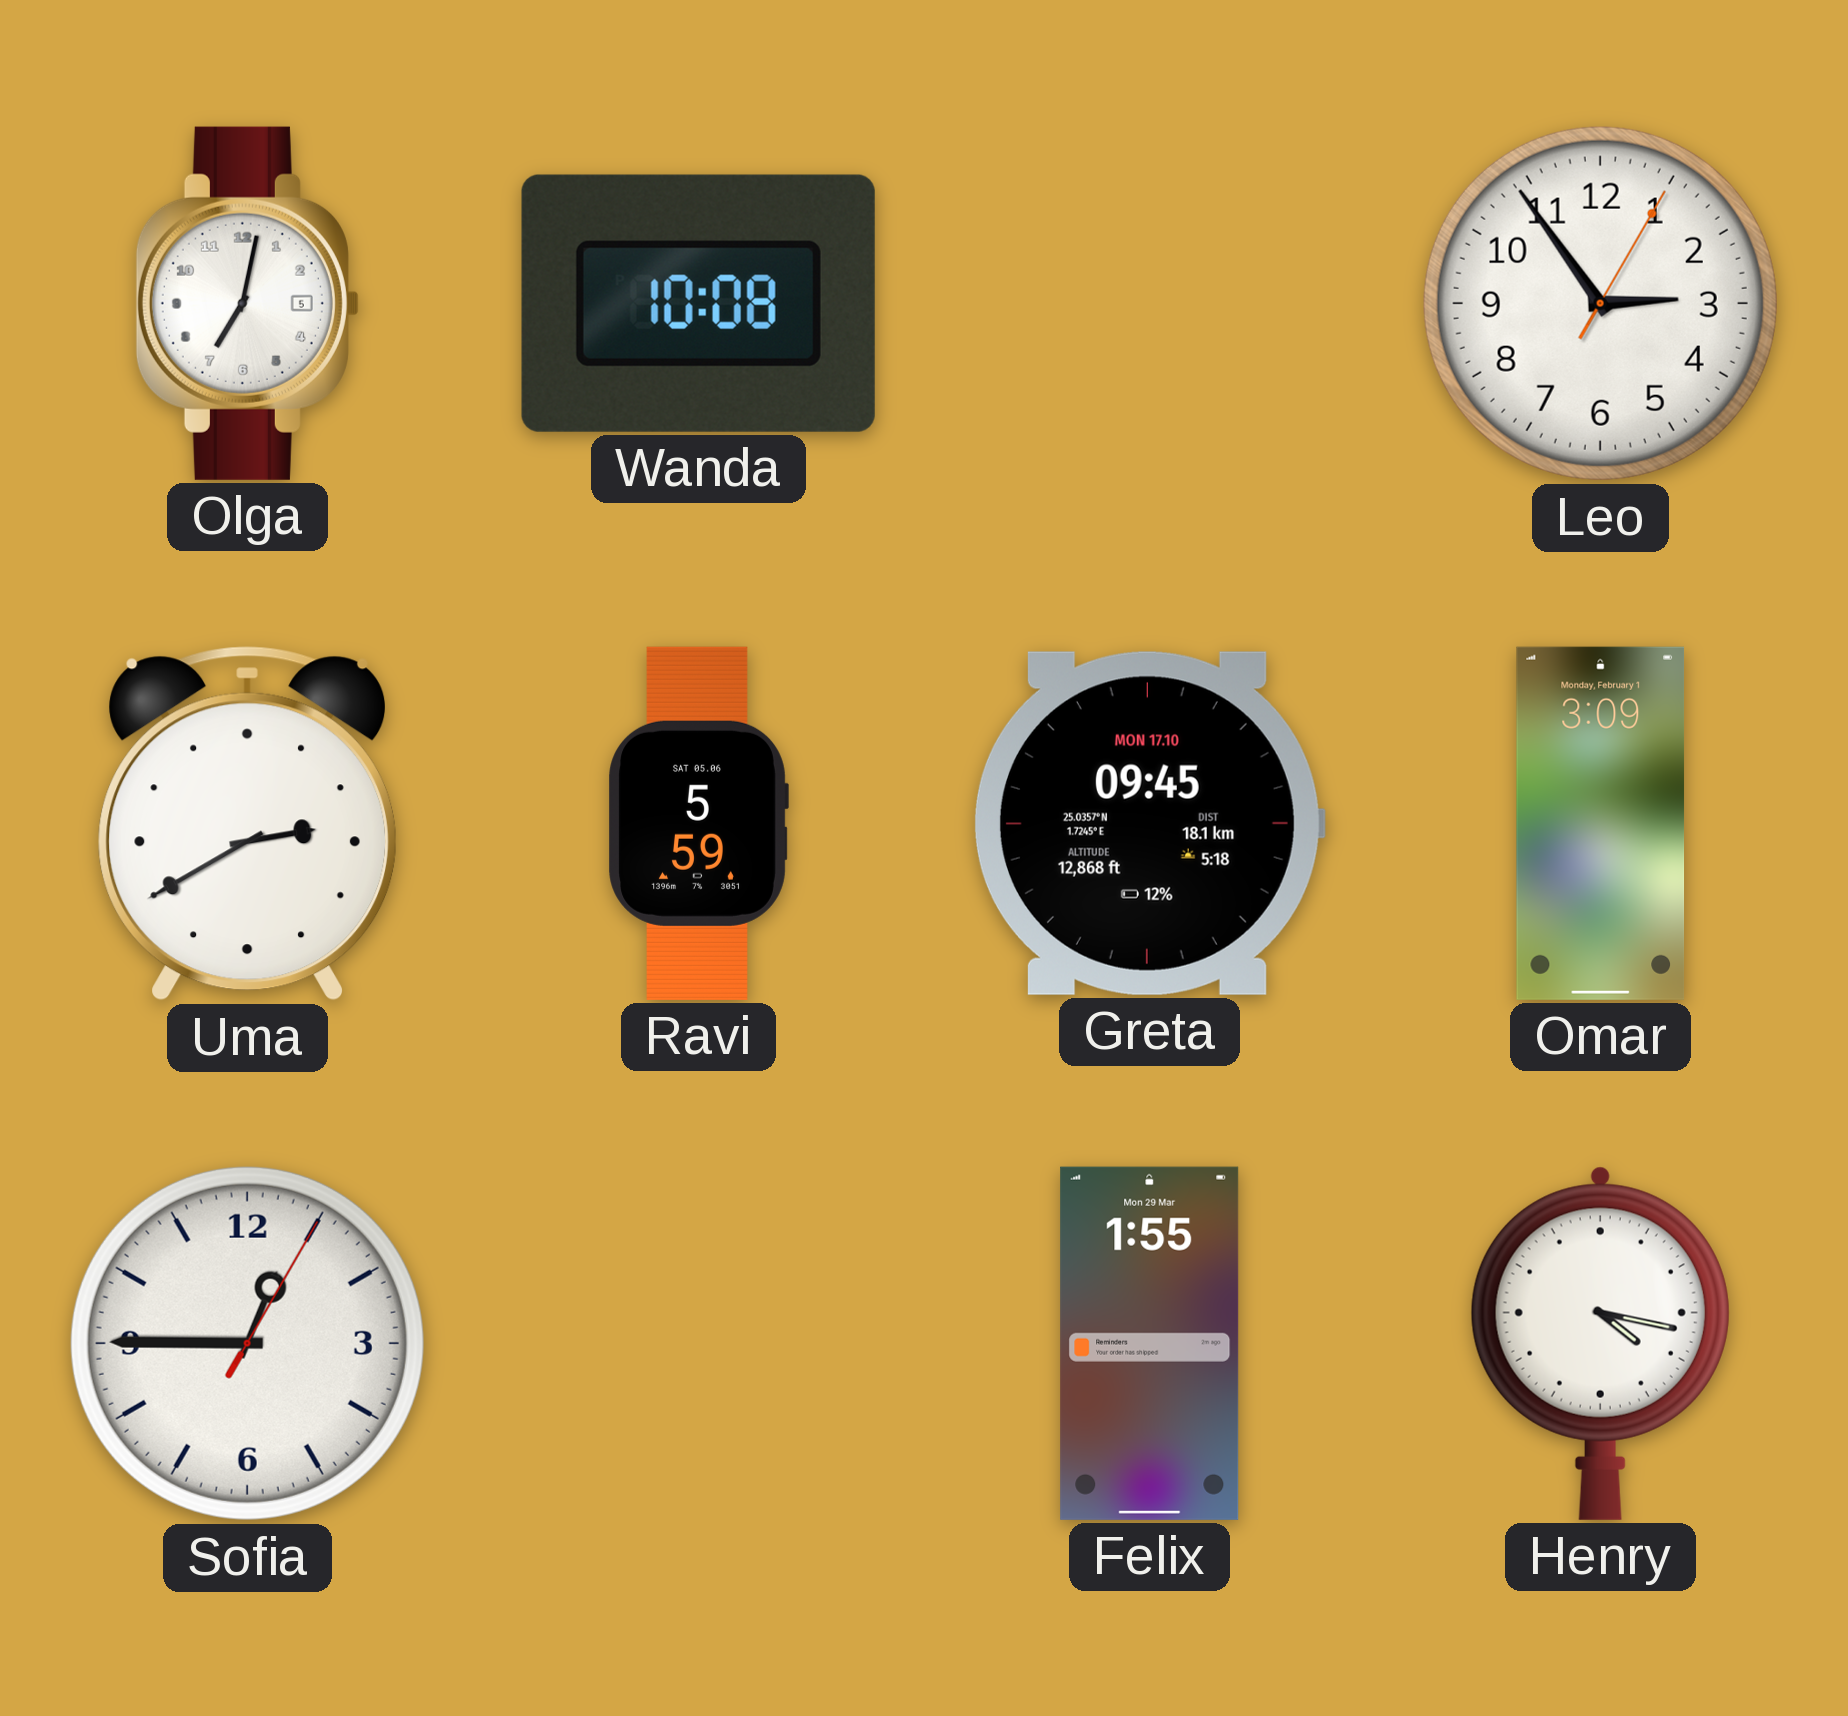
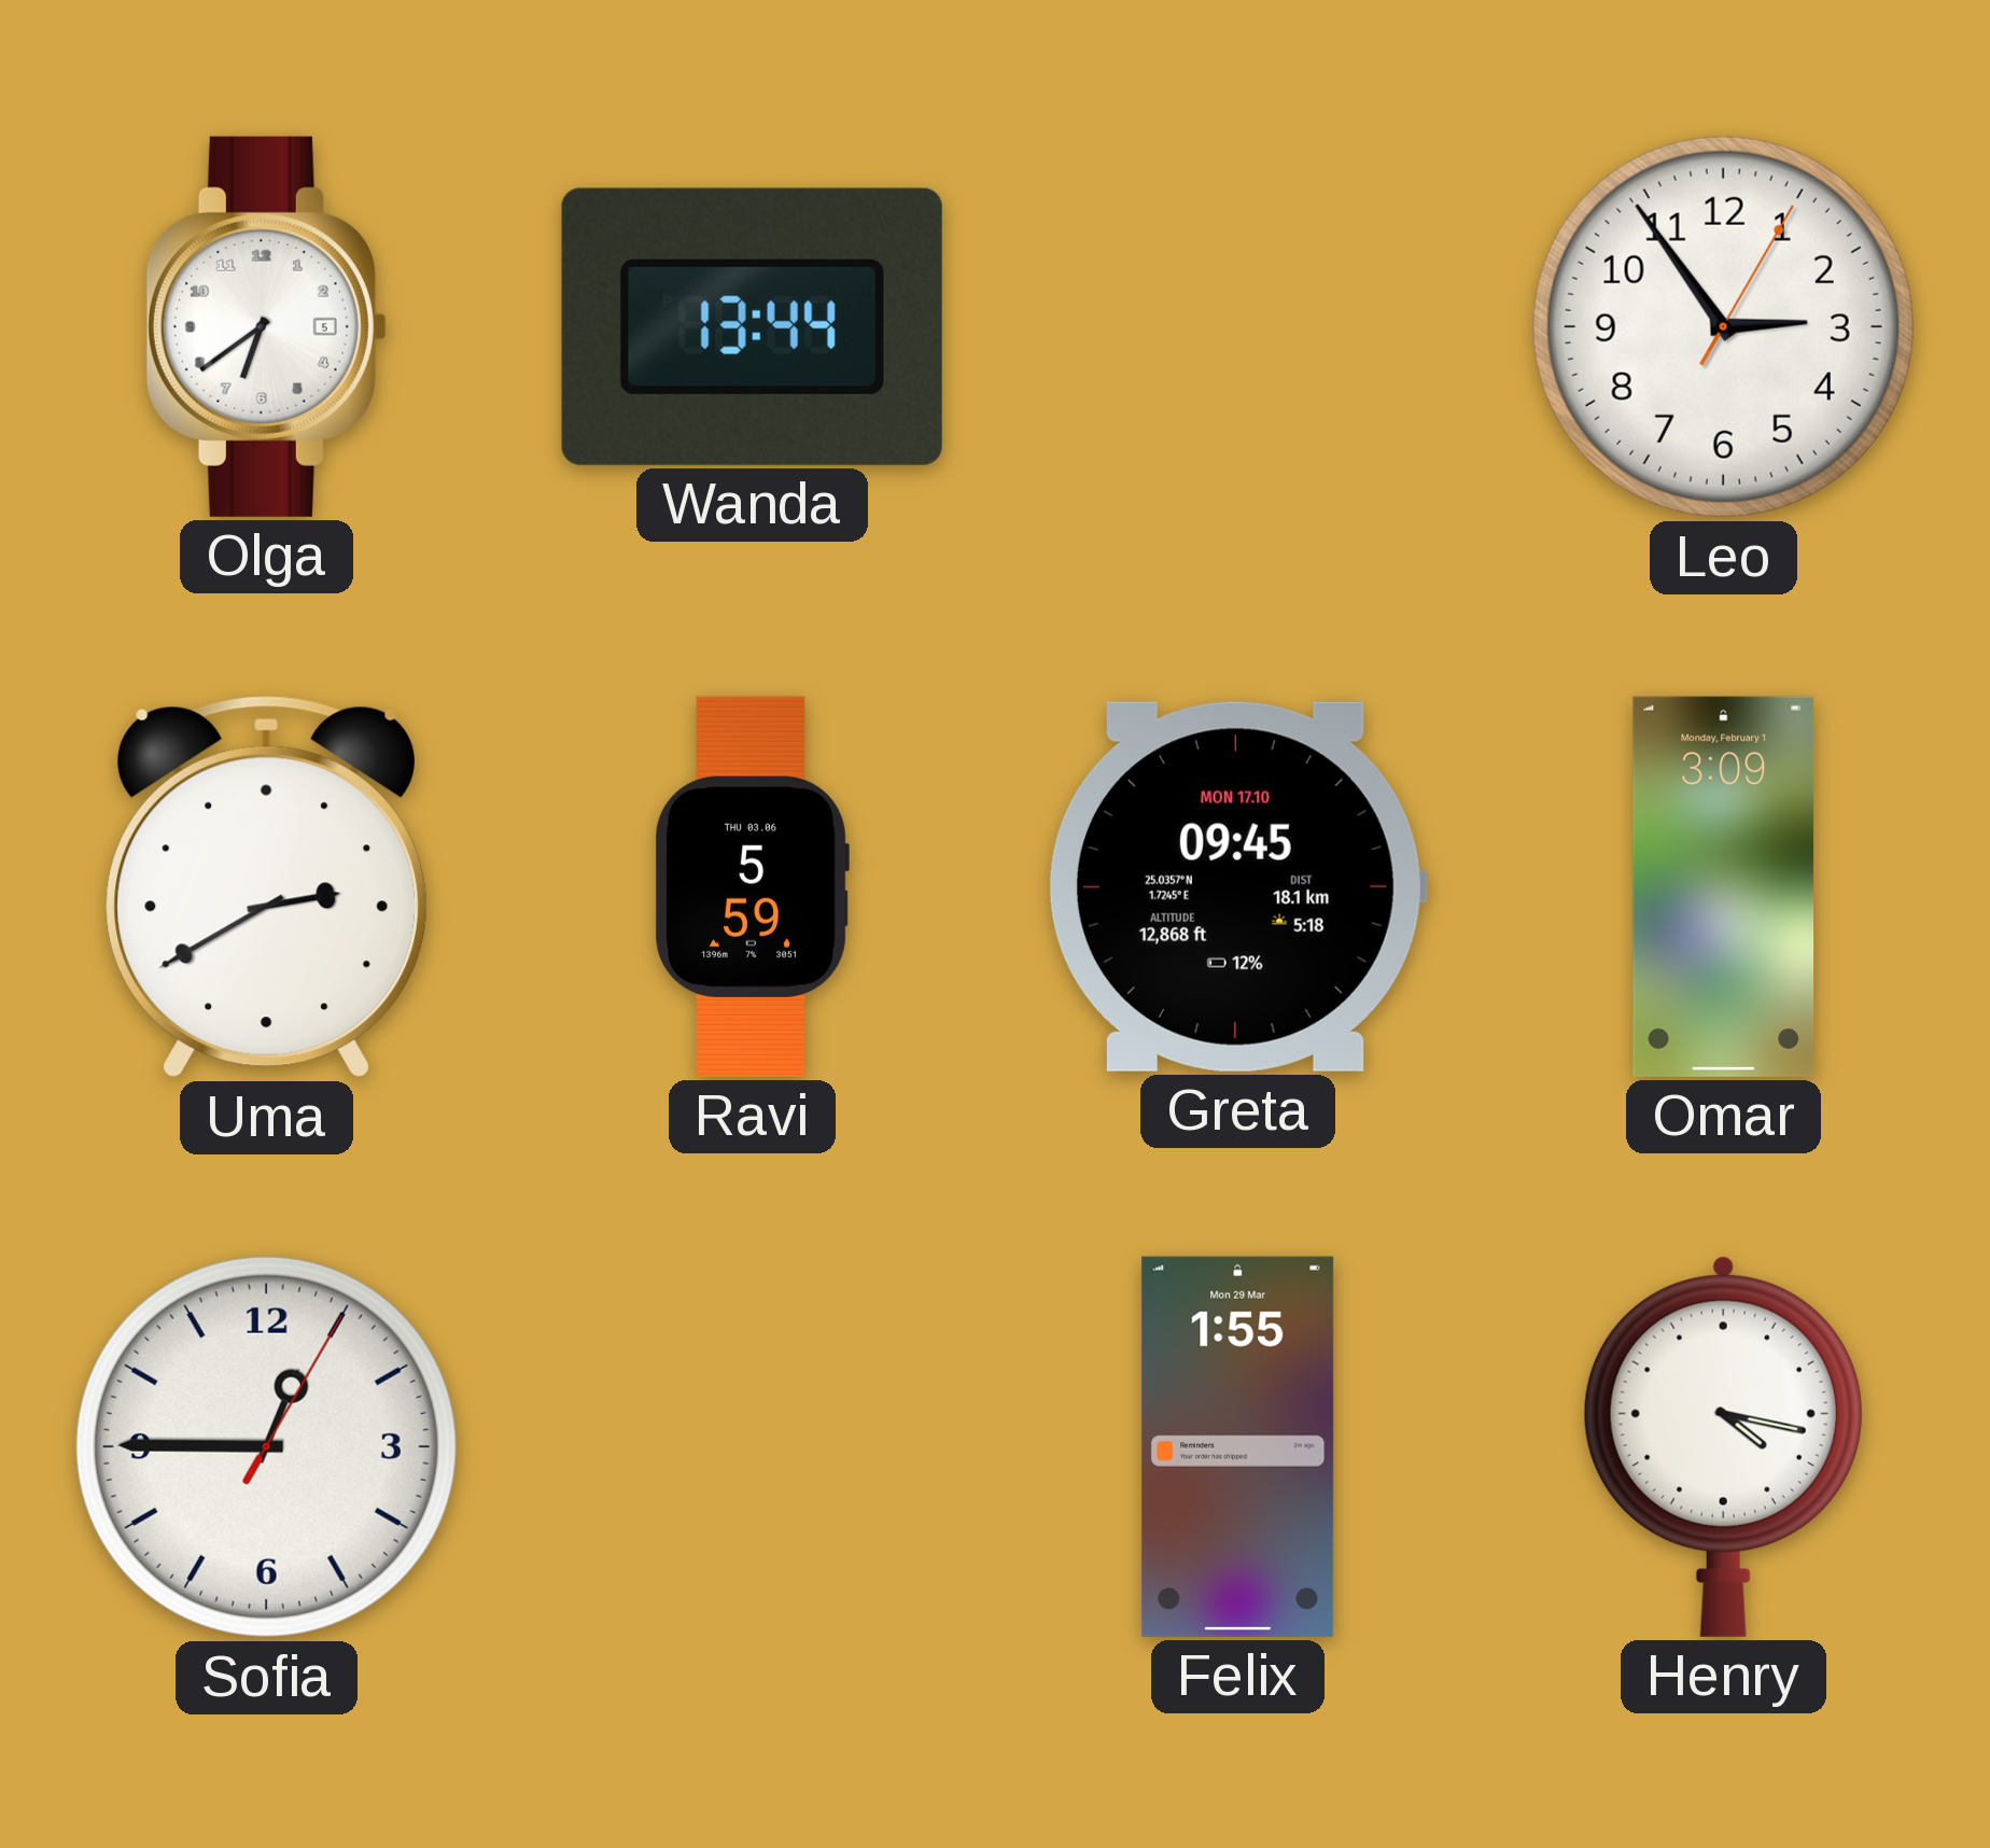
Olga: 7:02 -> 6:39 (266, 326)
Wanda: 10:08 -> 13:44 (752, 326)
Ravi date: SAT 05.06 -> THU 03.06 (752, 886)
